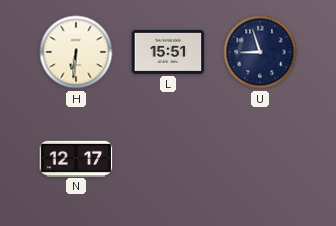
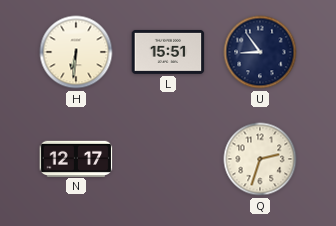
U: 8:57 -> 8:54 (260, 52)
Q: none -> 2:33 (260, 159)
